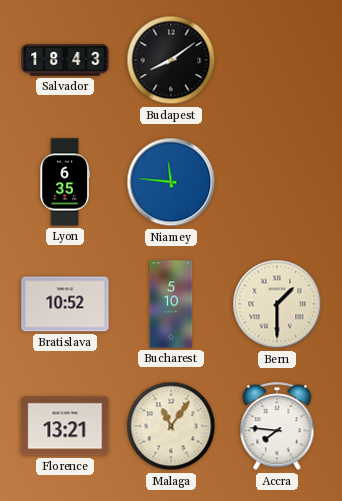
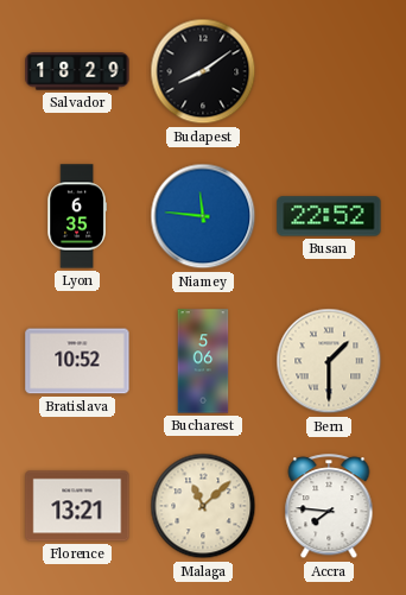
Salvador: 18:43 -> 18:29 (77, 71)
Busan: none -> 22:52 (329, 216)
Bucharest: 5:10 -> 5:06 (203, 361)
Malaga: 11:06 -> 11:08 (203, 506)
